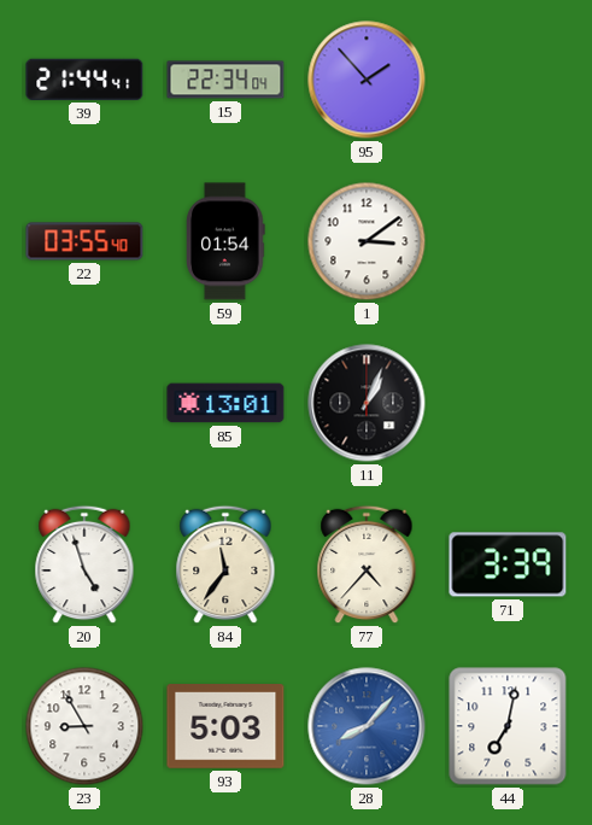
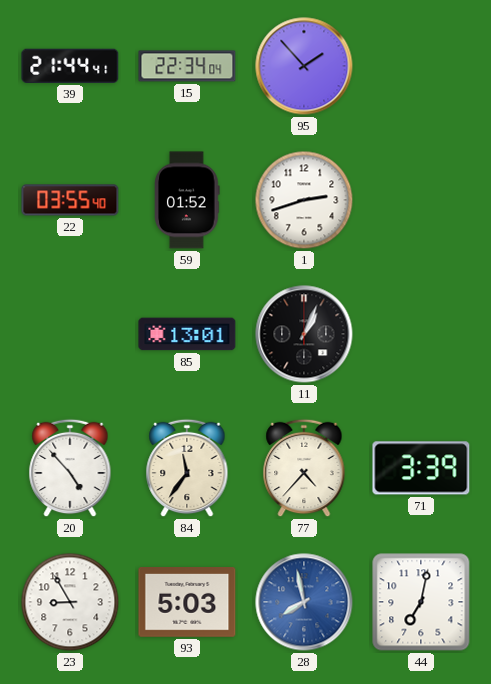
59: 01:54 -> 01:52 (187, 200)
1: 3:09 -> 2:42 (304, 200)
20: 4:57 -> 4:53 (70, 468)
28: 8:07 -> 7:58 (304, 602)
